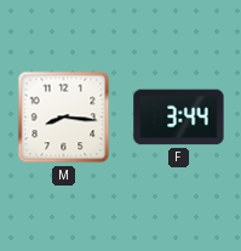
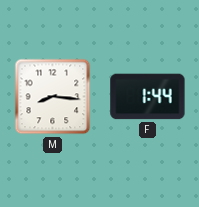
F: 3:44 -> 1:44 (148, 97)
